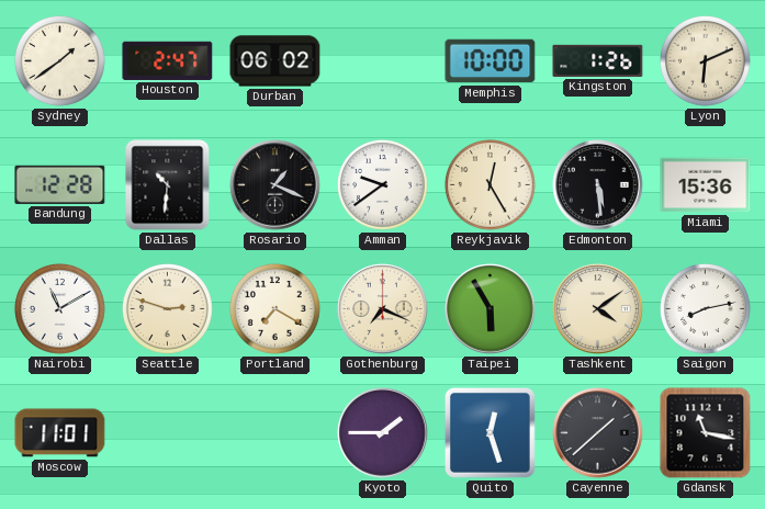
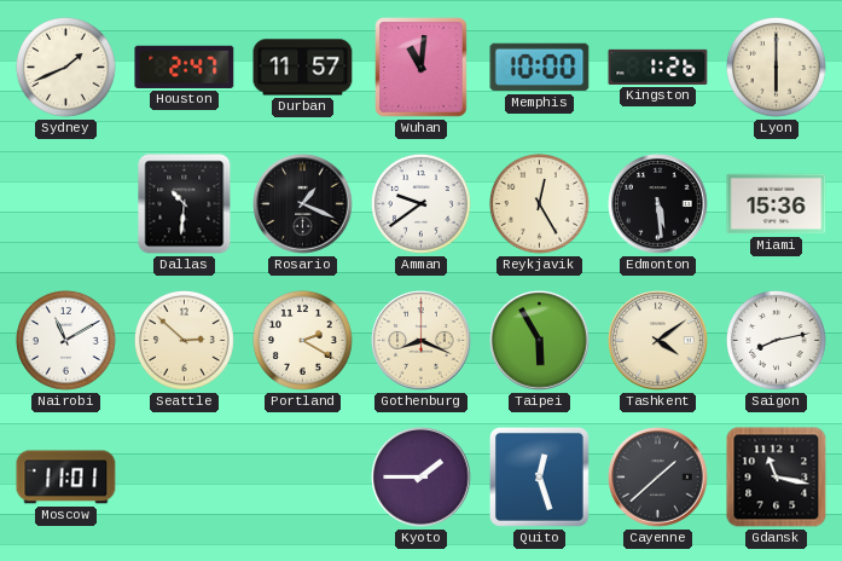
Sydney: 1:39 -> 1:41 (65, 66)
Durban: 06:02 -> 11:57 (303, 68)
Wuhan: none -> 11:01 (422, 68)
Lyon: 6:11 -> 6:00 (776, 66)
Bandung: 12:28 -> none (60, 184)
Seattle: 2:48 -> 2:52 (184, 340)
Portland: 7:20 -> 2:20 (302, 340)
Gothenburg: 7:19 -> 8:19 (422, 341)
